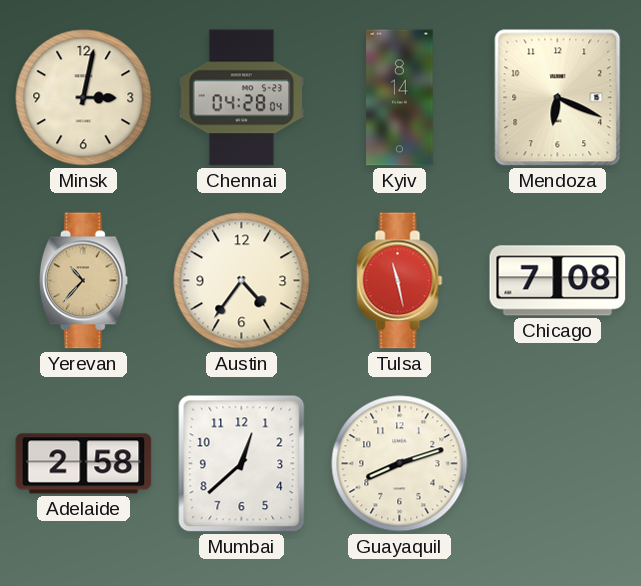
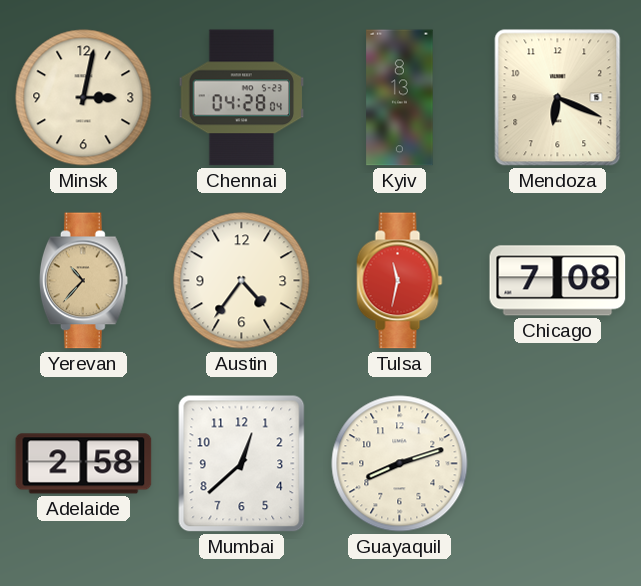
Kyiv: 8:14 -> 8:13 (400, 98)
Tulsa: 11:28 -> 11:32 (400, 281)
